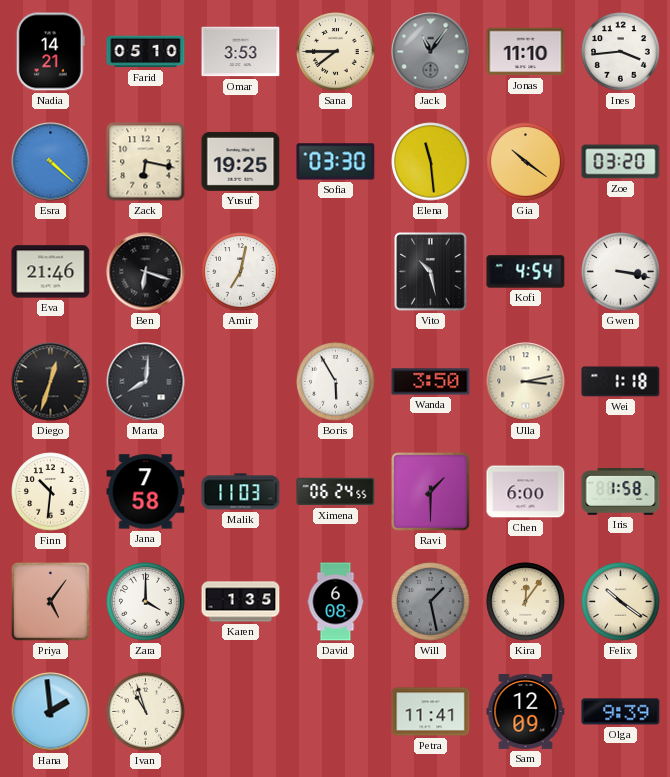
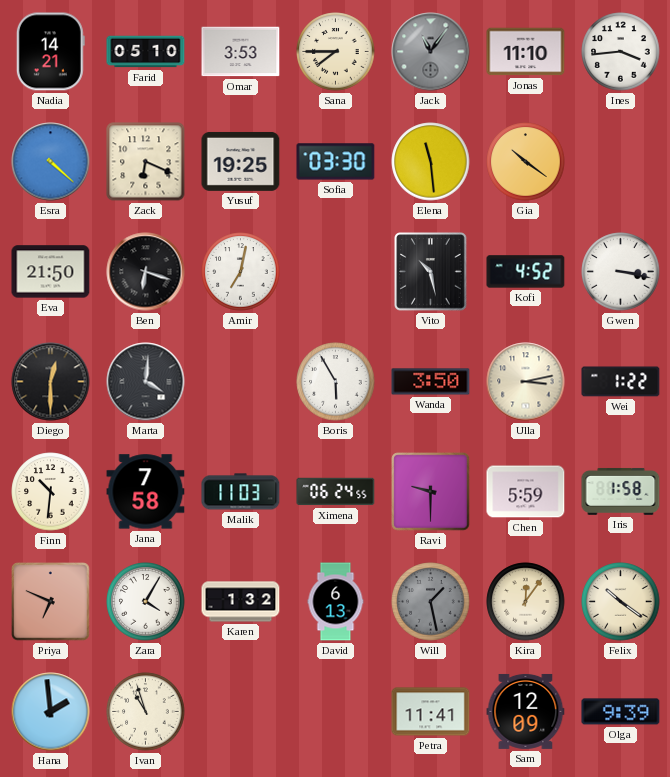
Zack: 6:17 -> 6:19 (146, 162)
Zoe: 03:20 -> none (621, 162)
Eva: 21:46 -> 21:50 (51, 272)
Kofi: 4:54 -> 4:52 (526, 272)
Diego: 12:33 -> 12:30 (51, 382)
Marta: 8:01 -> 4:01 (146, 382)
Wei: 1:18 -> 1:22 (621, 382)
Ravi: 1:30 -> 9:30 (431, 492)
Chen: 6:00 -> 5:59 (526, 492)
Priya: 5:06 -> 6:49 (51, 602)
Zara: 4:00 -> 4:05 (146, 602)
Karen: 1:35 -> 1:32 (241, 602)
David: 6:08 -> 6:13 (336, 602)
